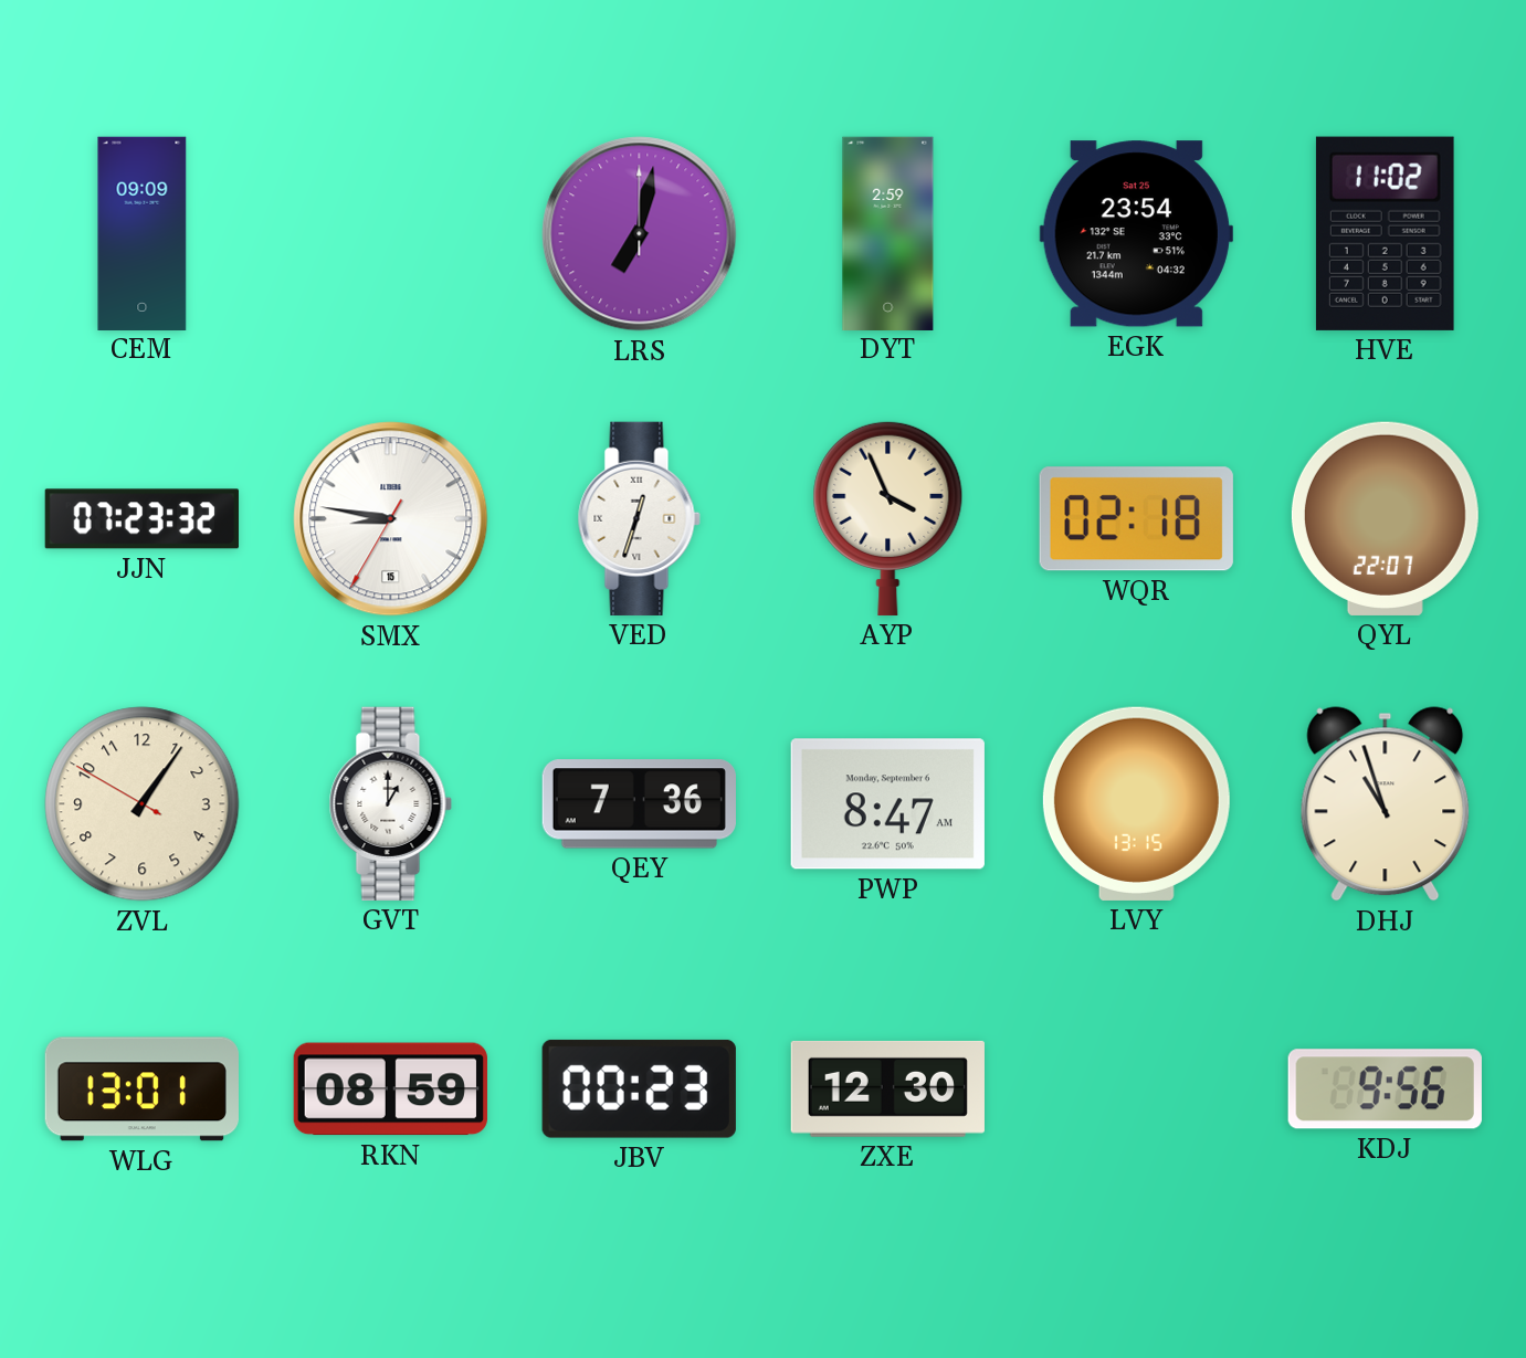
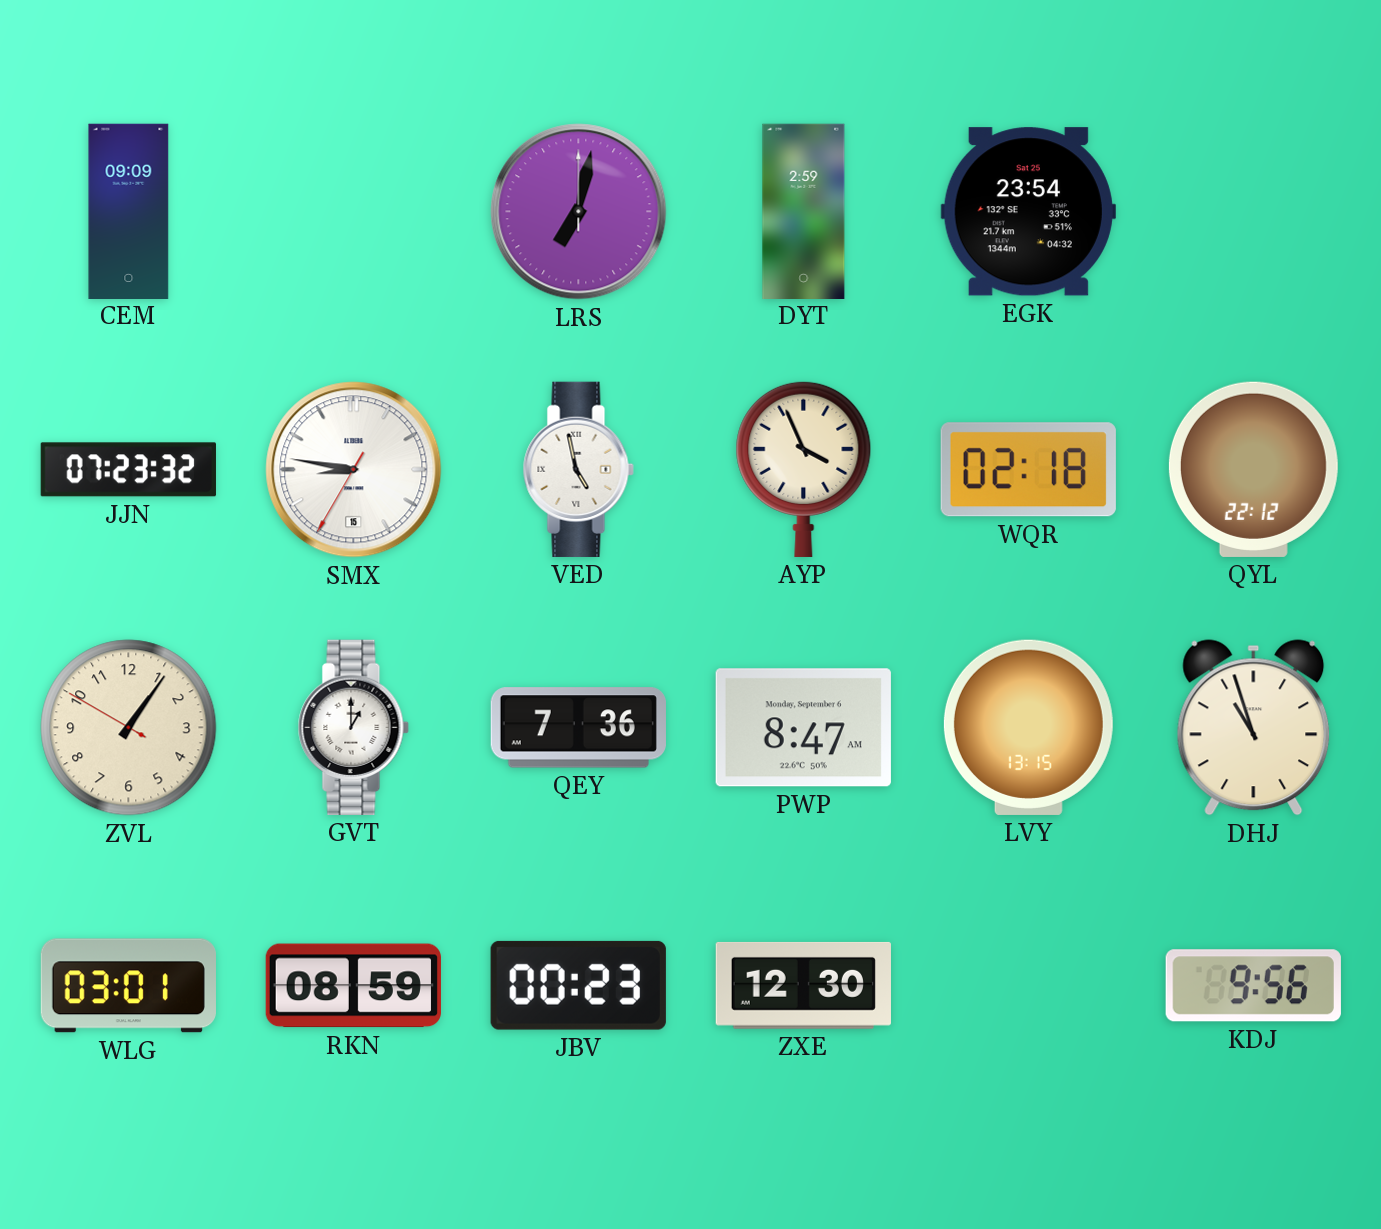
HVE: 11:02 -> none (1385, 233)
VED: 12:33 -> 4:58 (578, 469)
QYL: 22:07 -> 22:12 (1253, 469)
WLG: 13:01 -> 03:01 (128, 986)
